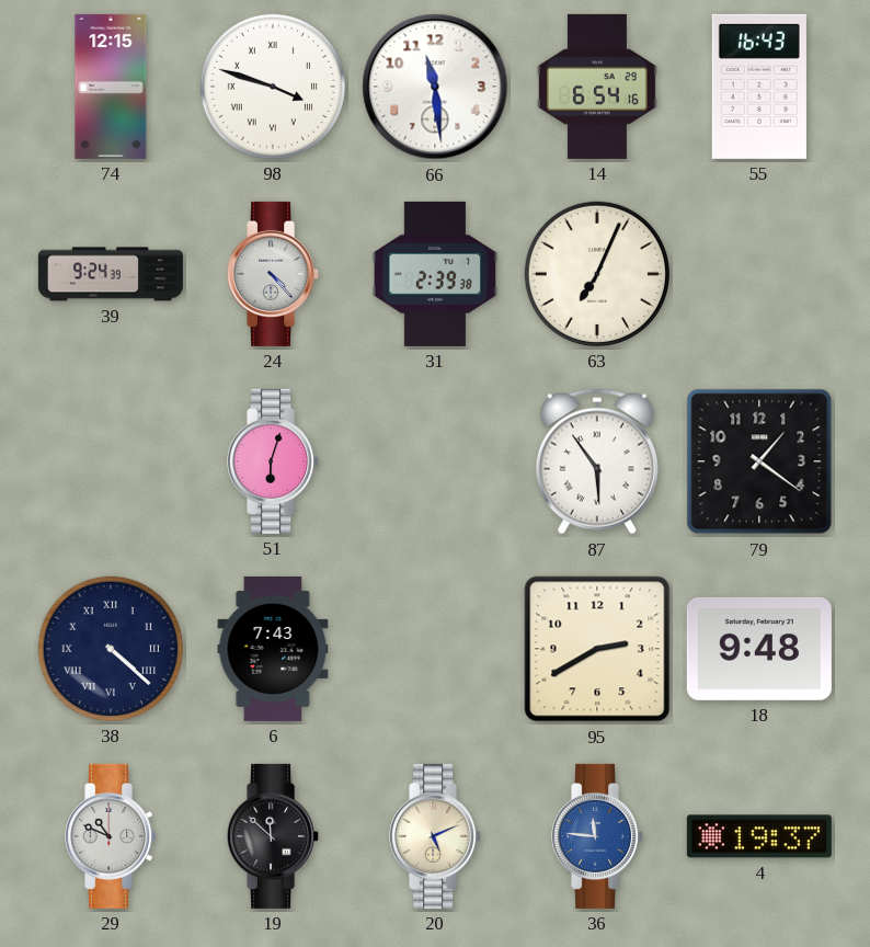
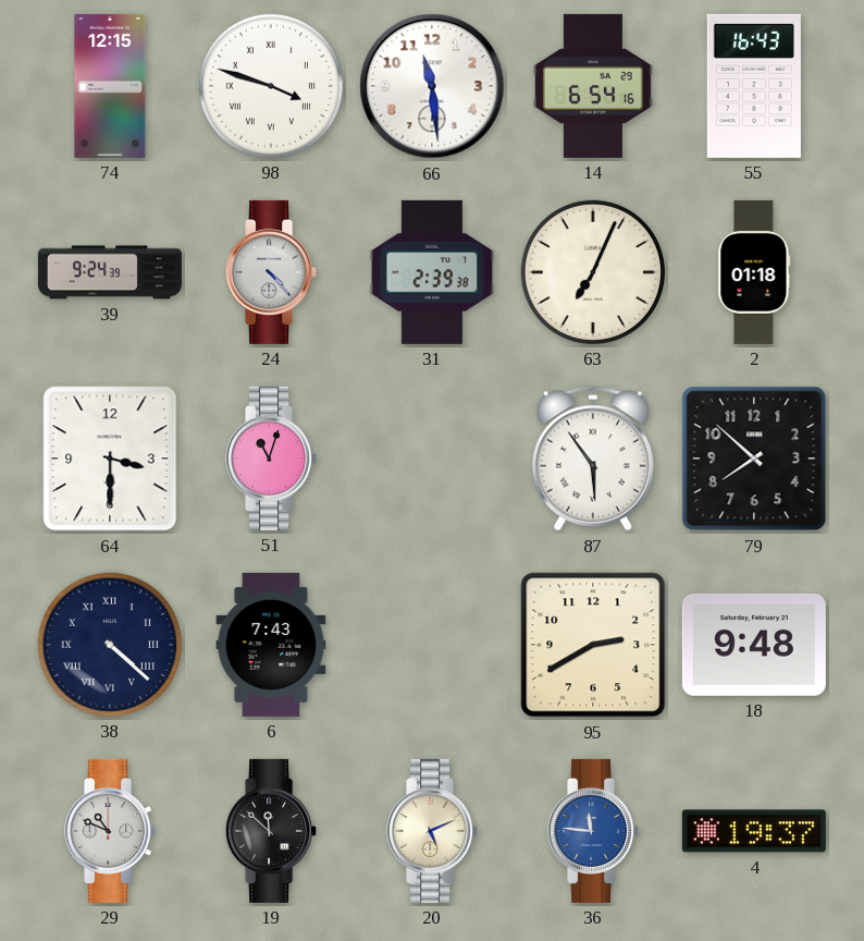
2: none -> 01:18 (754, 272)
64: none -> 3:30 (110, 459)
51: 6:03 -> 11:03 (272, 459)
79: 1:21 -> 7:52 (754, 459)
